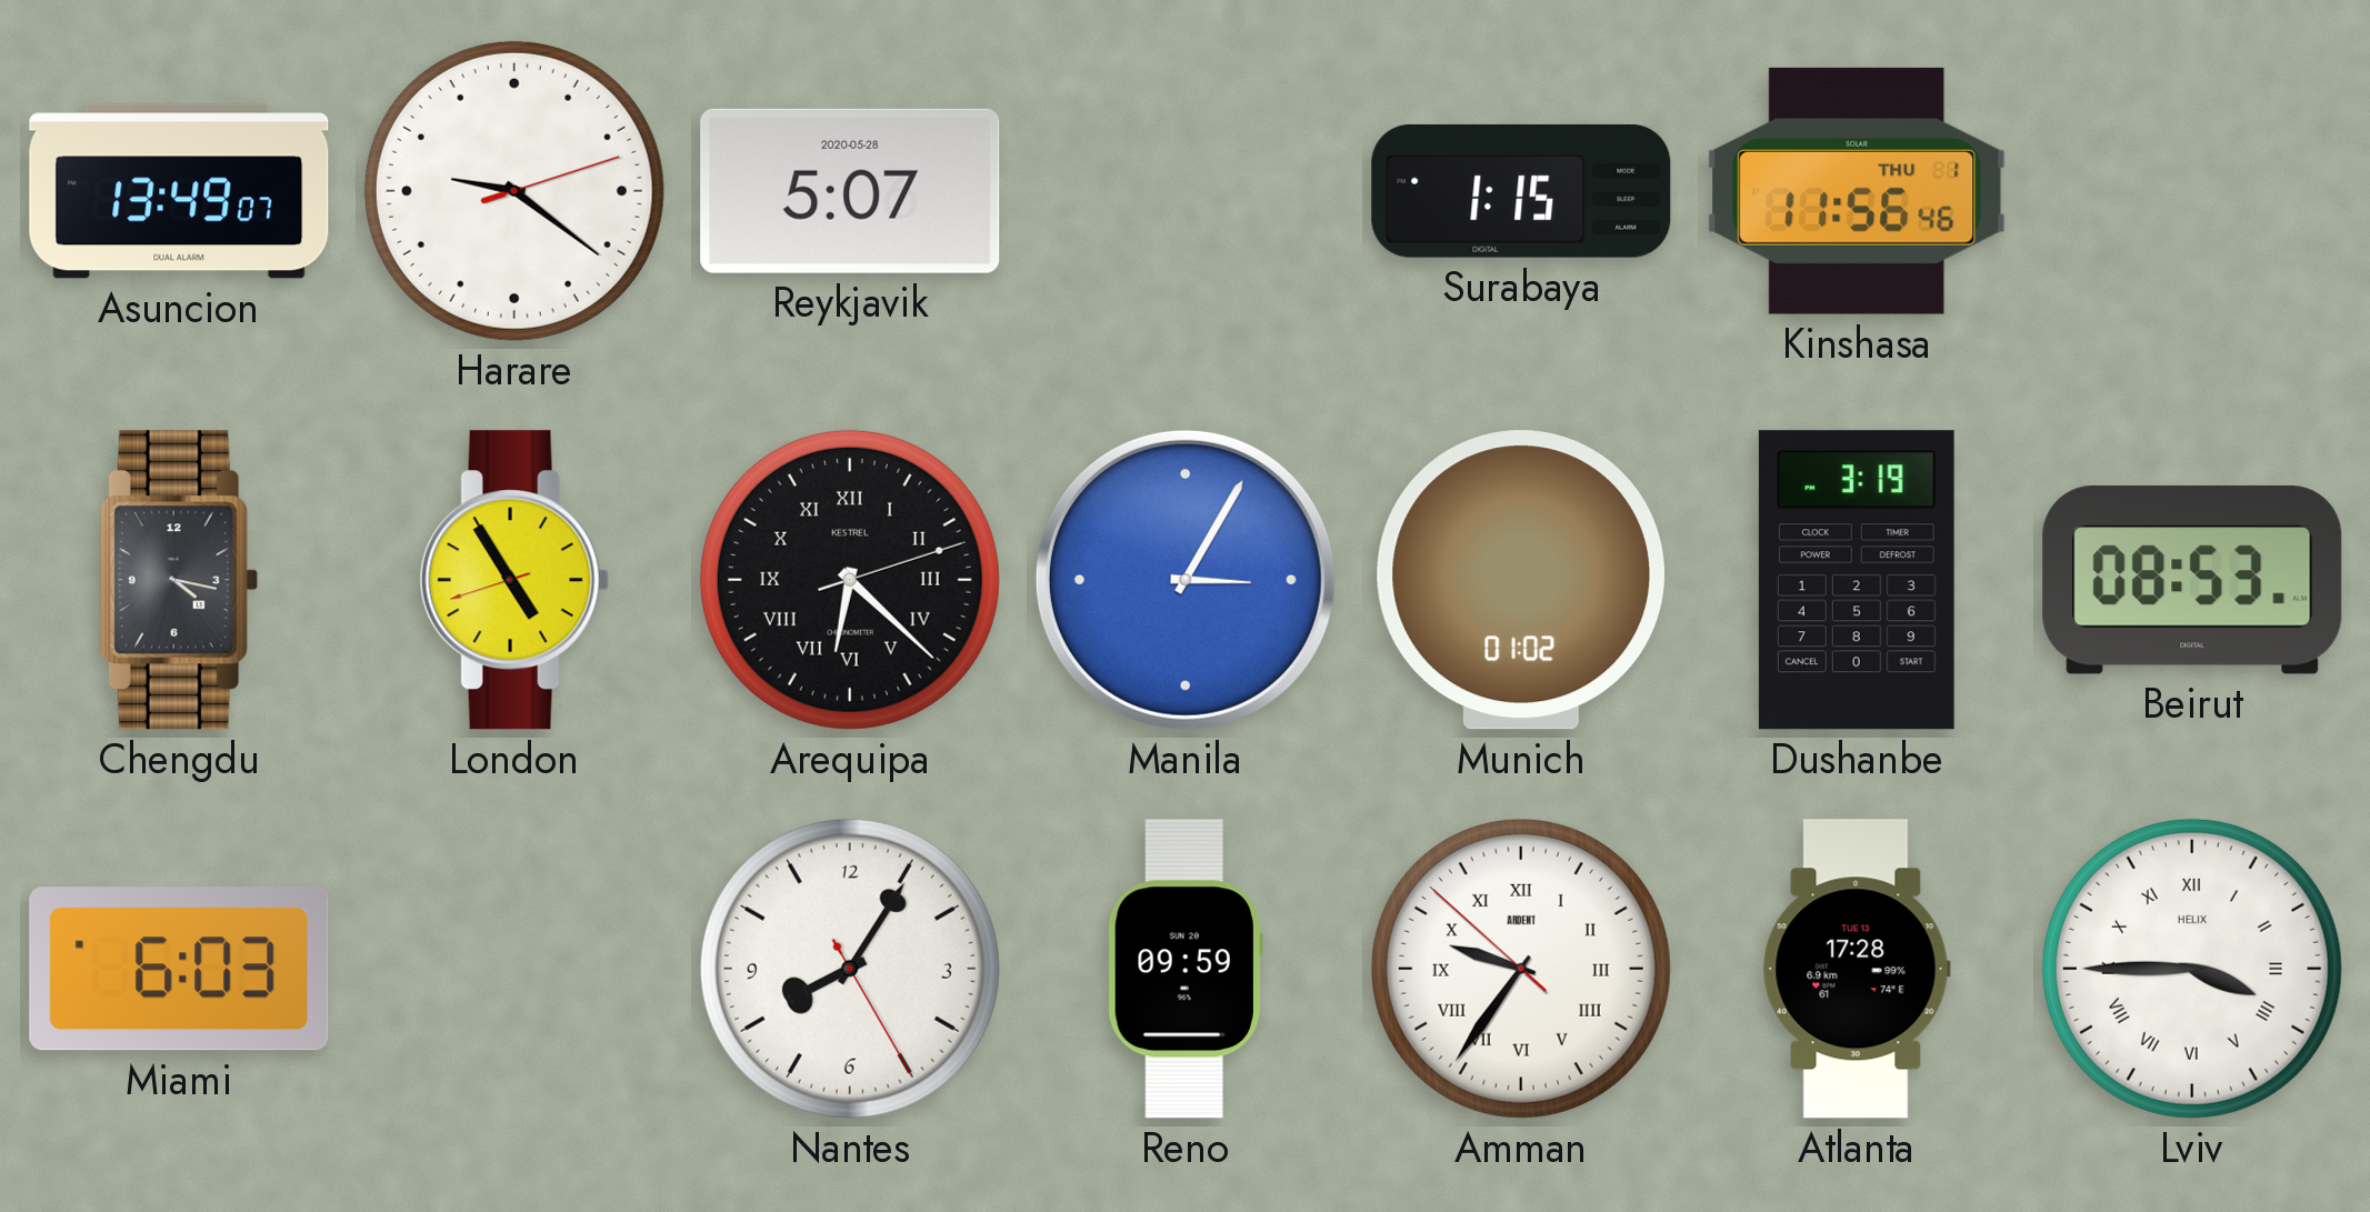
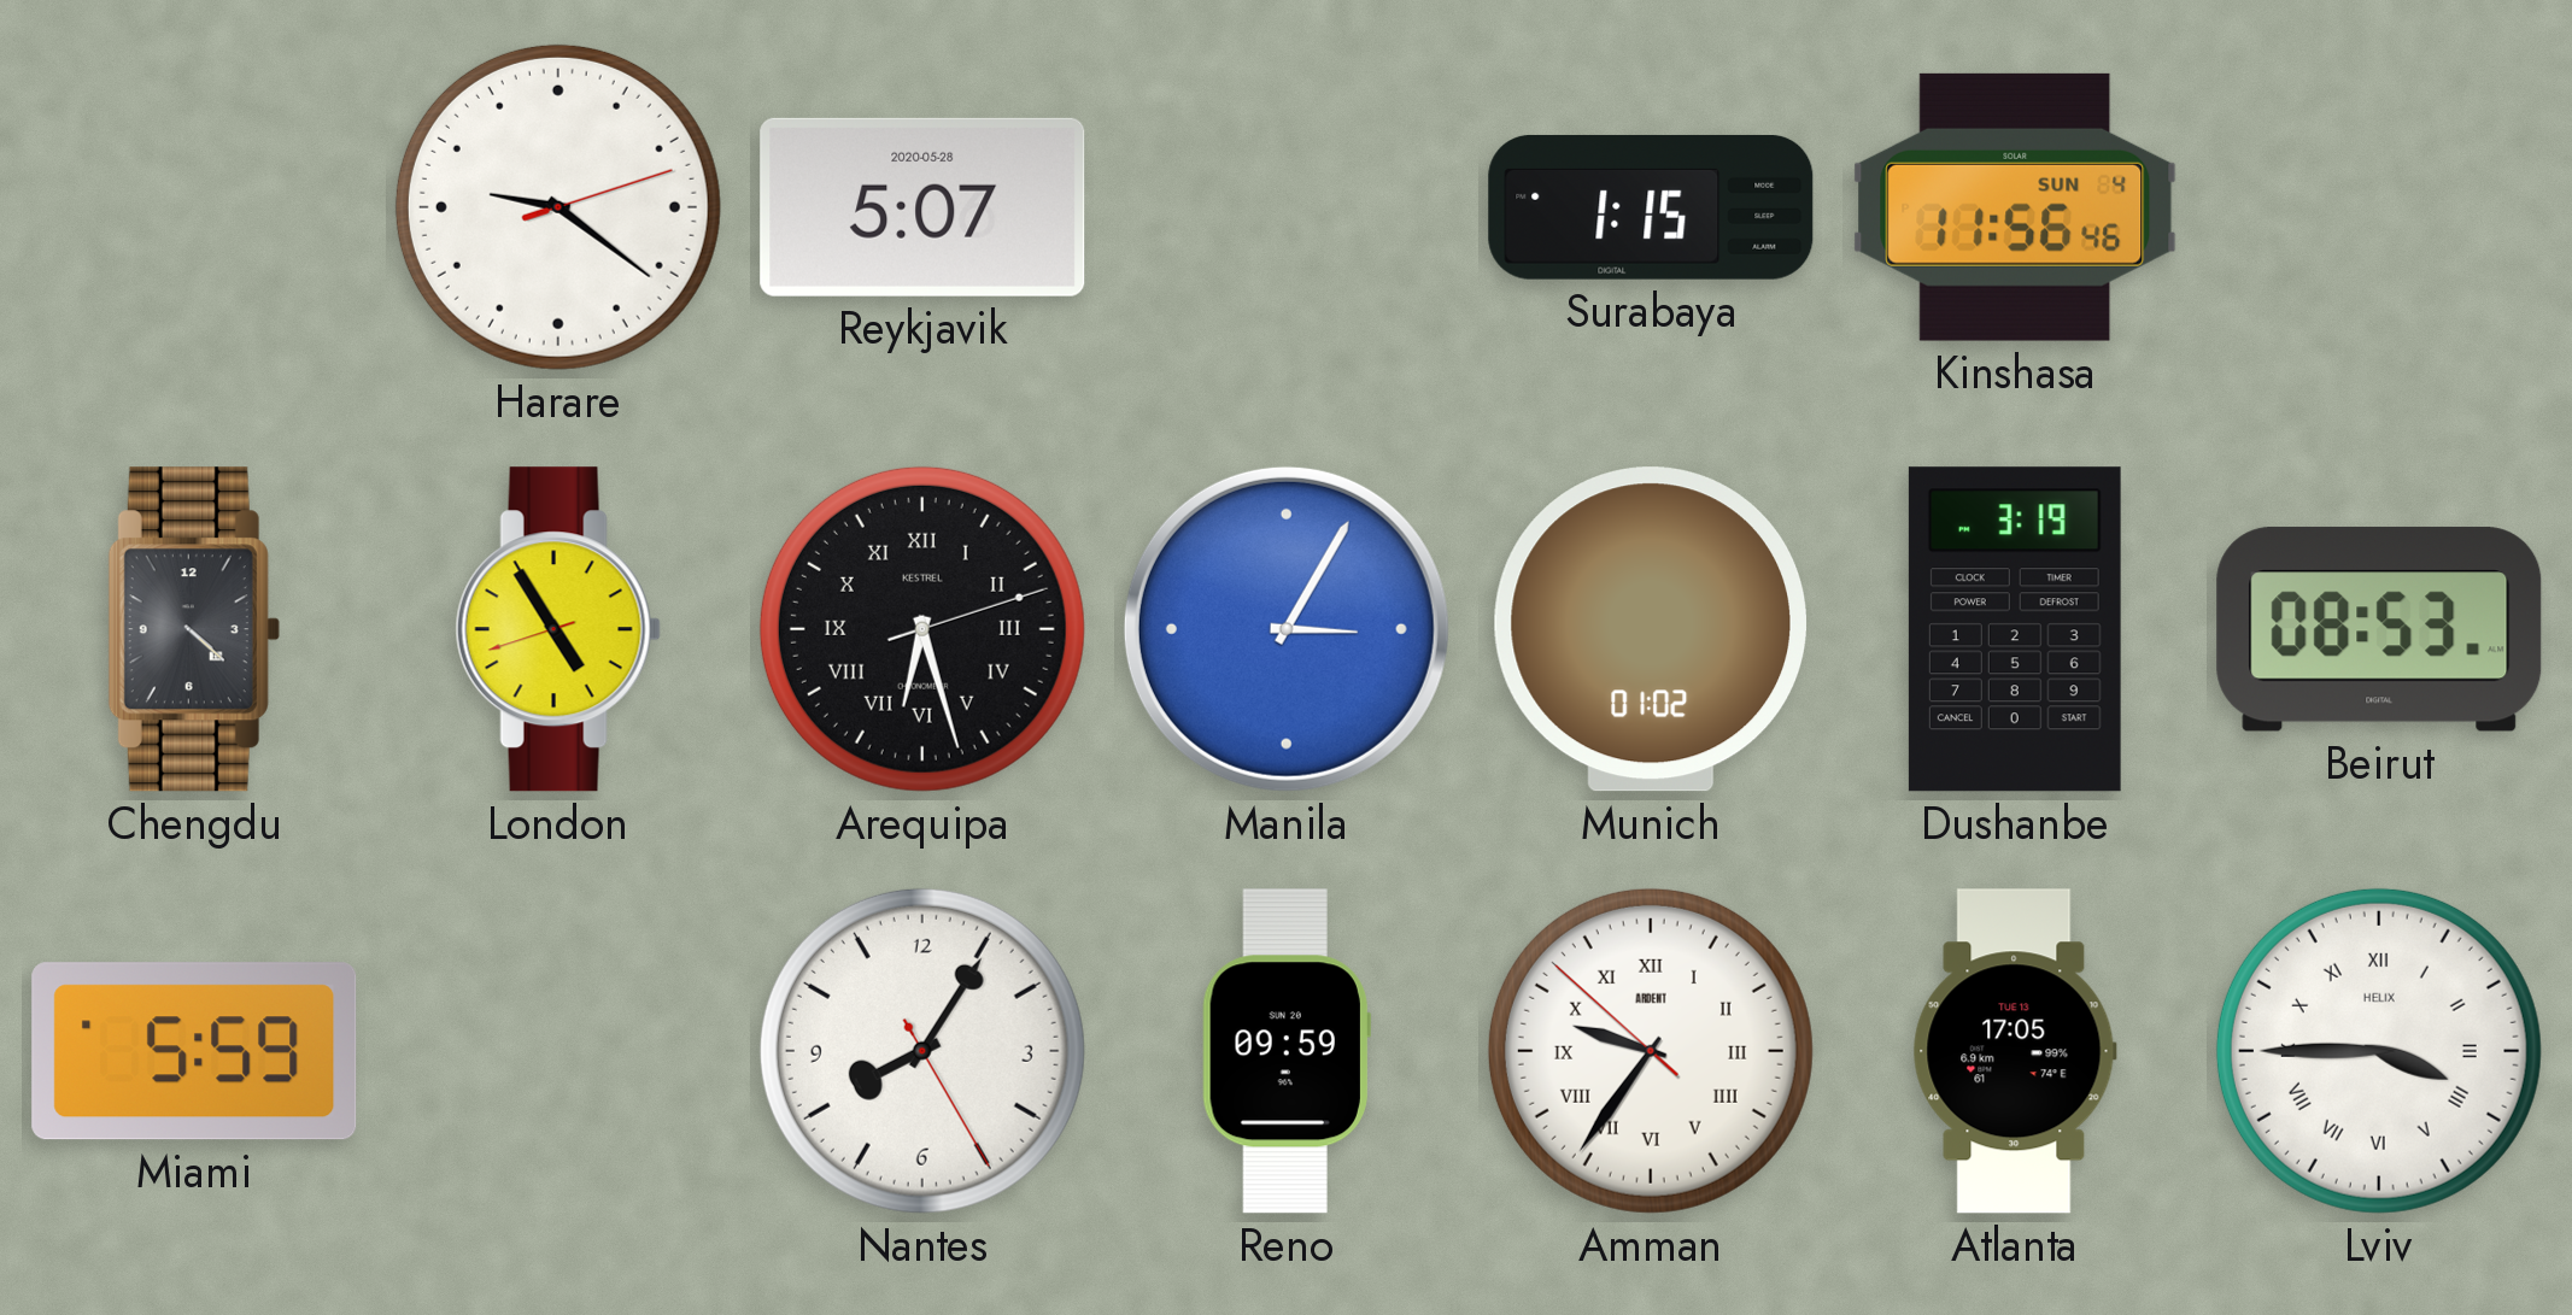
Asuncion: 13:49 -> none (179, 191)
Kinshasa date: THU 1 -> SUN 4 (2015, 207)
Chengdu: 4:17 -> 4:22 (194, 629)
Arequipa: 6:22 -> 6:27 (922, 629)
Miami: 6:03 -> 5:59 (194, 1051)
Atlanta: 17:28 -> 17:05 (2015, 1051)
